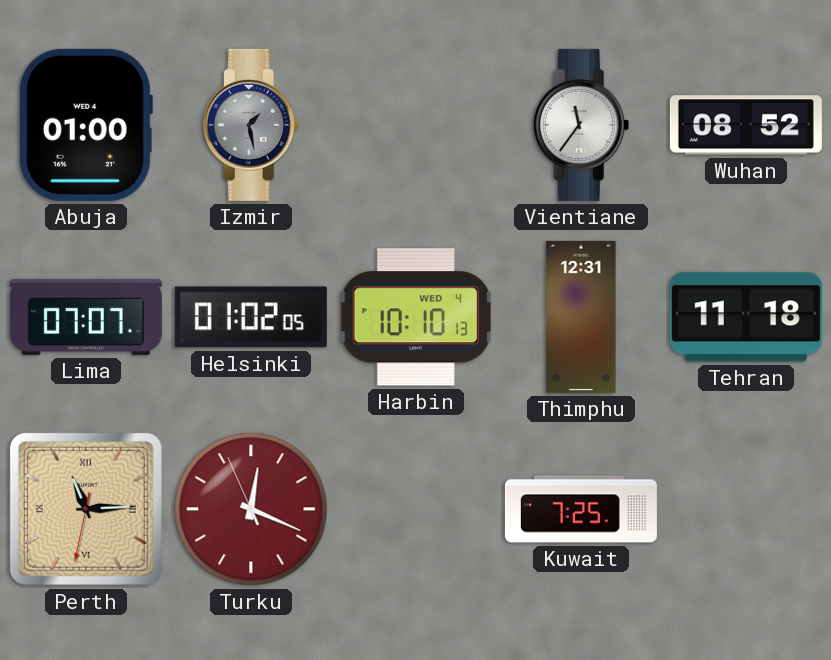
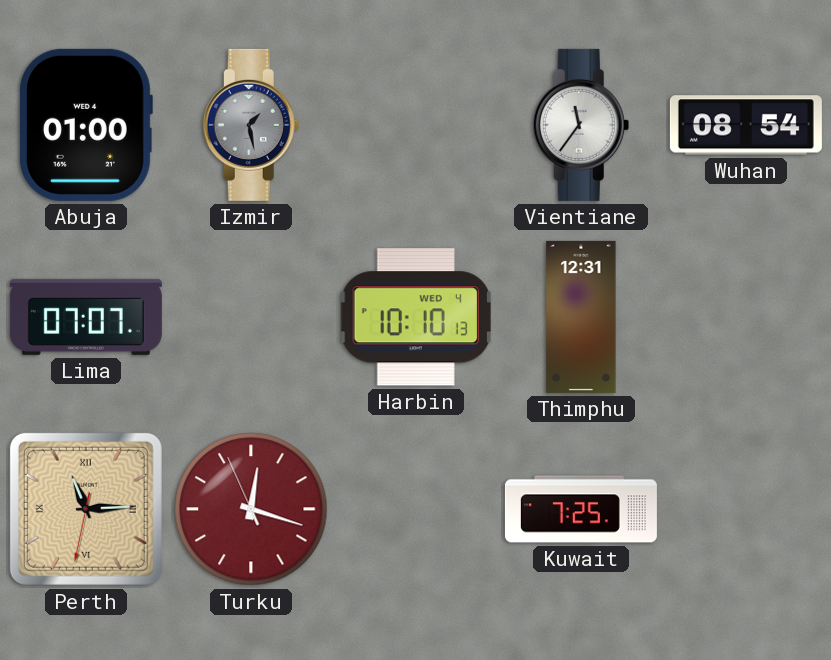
Wuhan: 08:52 -> 08:54 (746, 125)
Helsinki: 01:02 -> none (251, 317)
Tehran: 11:18 -> none (746, 317)
Turku: 12:18 -> 12:17 (251, 509)
